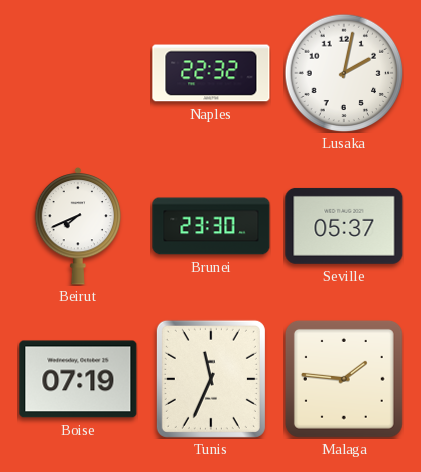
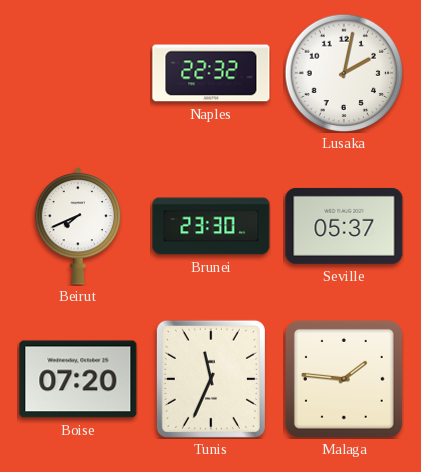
Boise: 07:19 -> 07:20 (78, 379)
